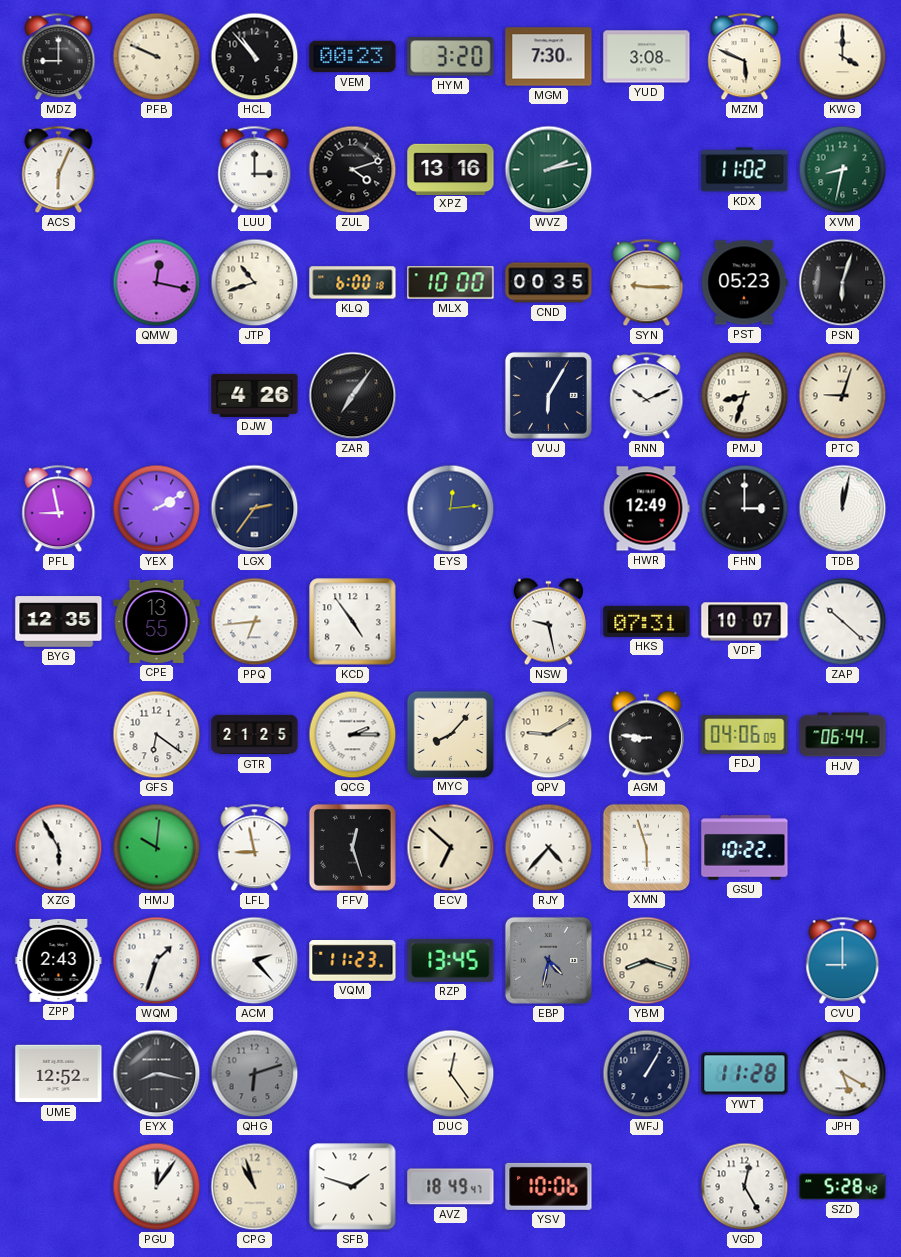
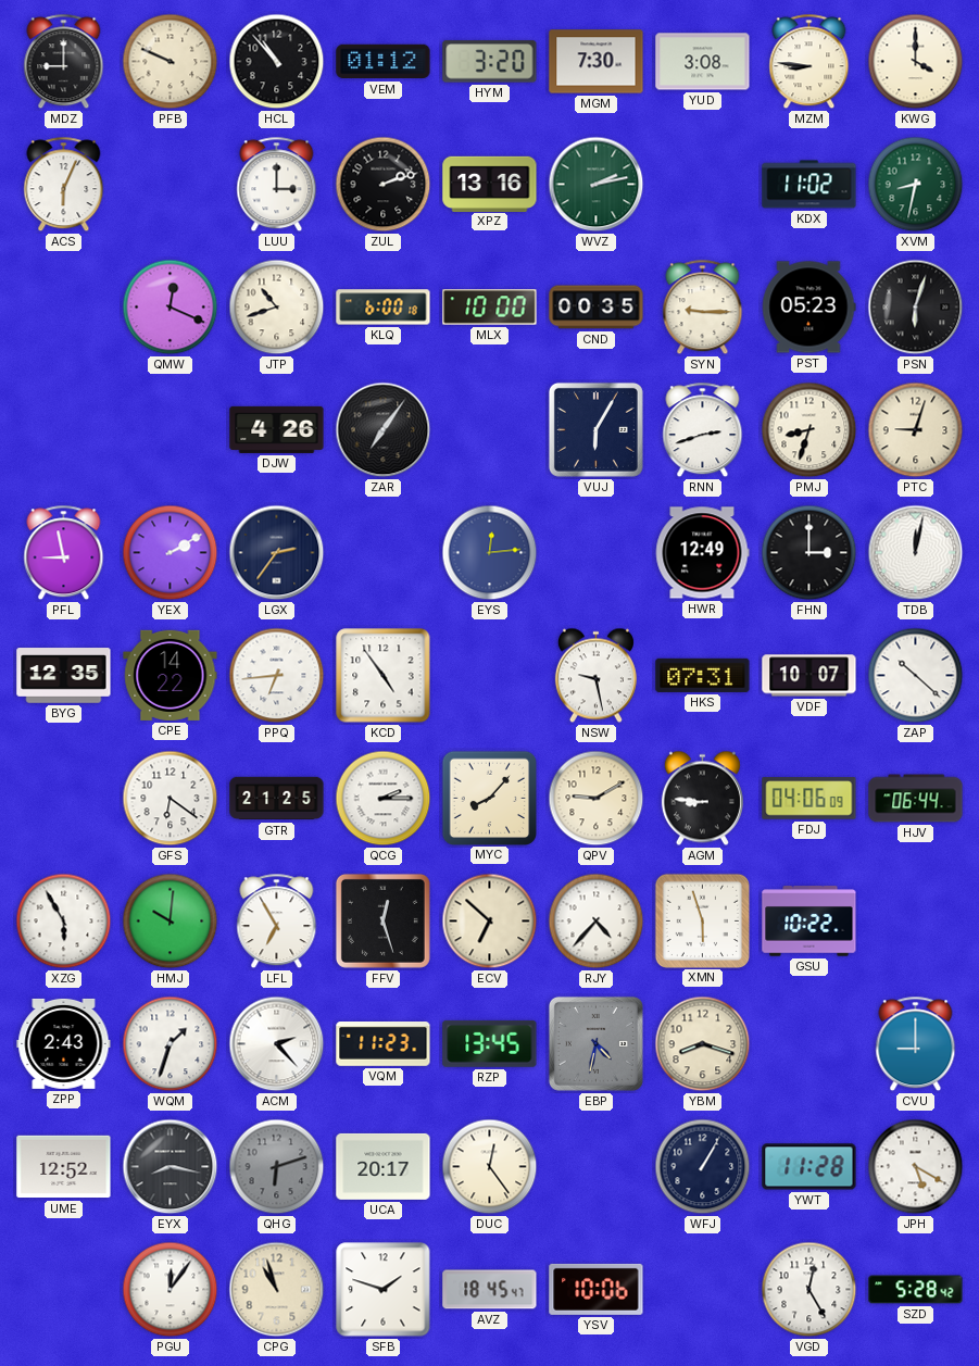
VEM: 00:23 -> 01:12 (384, 62)
MZM: 5:49 -> 8:46 (809, 62)
ZUL: 4:12 -> 2:12 (384, 185)
QMW: 12:17 -> 12:19 (171, 308)
RNN: 10:11 -> 2:42 (703, 430)
CPE: 13:55 -> 14:22 (171, 675)
LFL: 8:58 -> 6:55 (277, 922)
UCA: none -> 20:17 (384, 1166)
AVZ: 18:49 -> 18:45 (490, 1290)
